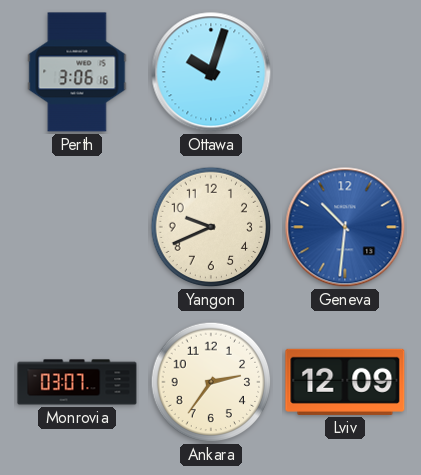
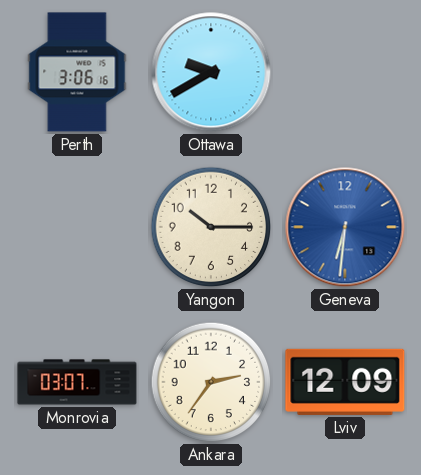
Ottawa: 10:03 -> 9:40 (211, 72)
Yangon: 9:41 -> 10:15 (211, 227)
Geneva: 10:31 -> 6:31 (345, 227)
